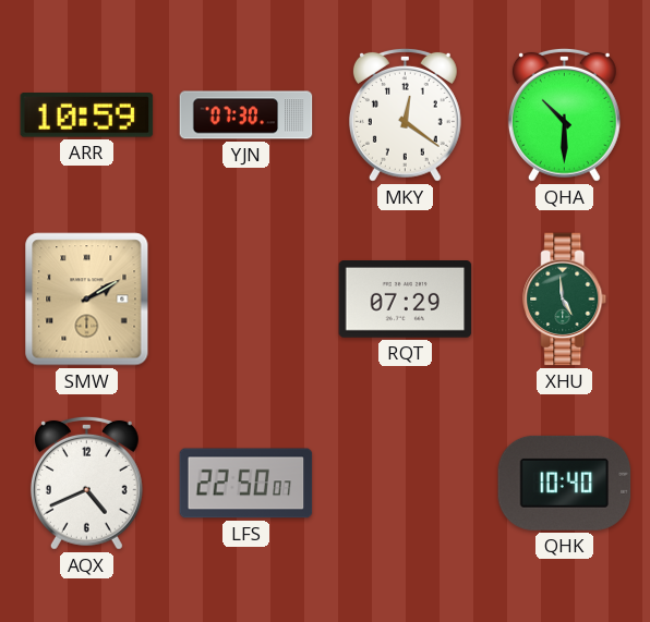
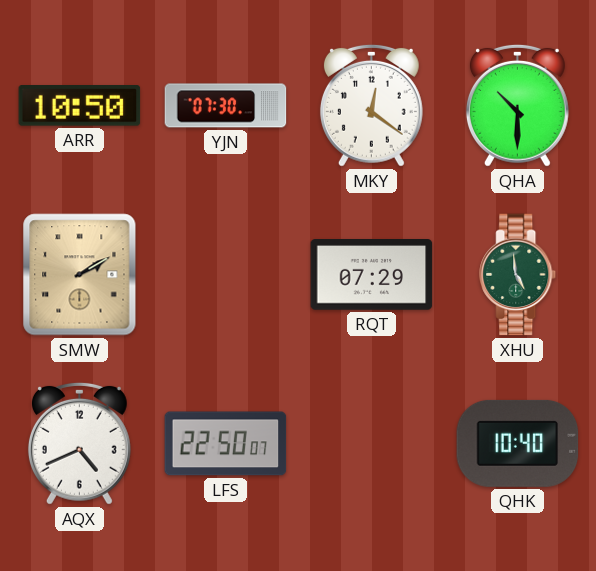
ARR: 10:59 -> 10:50 (80, 106)
